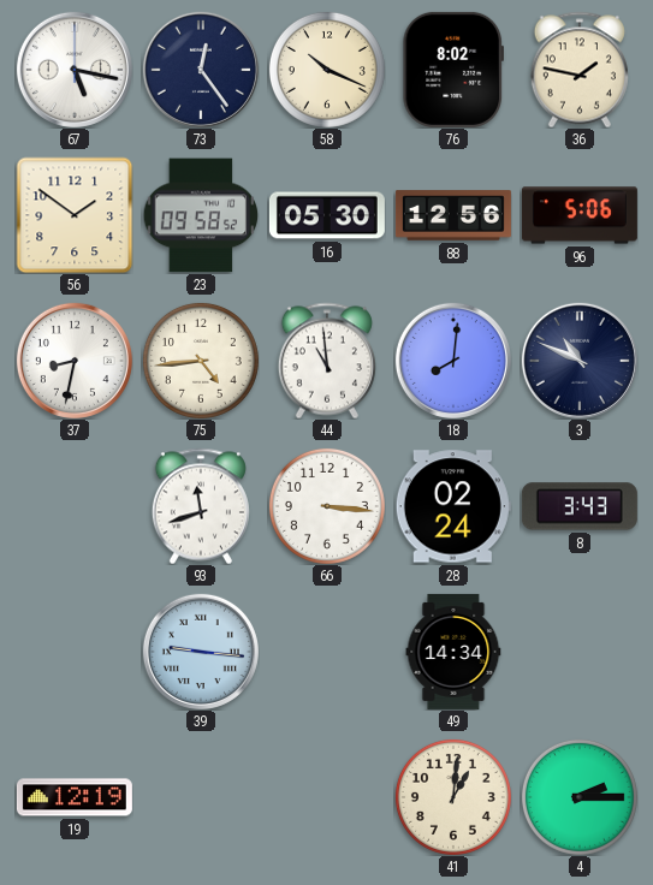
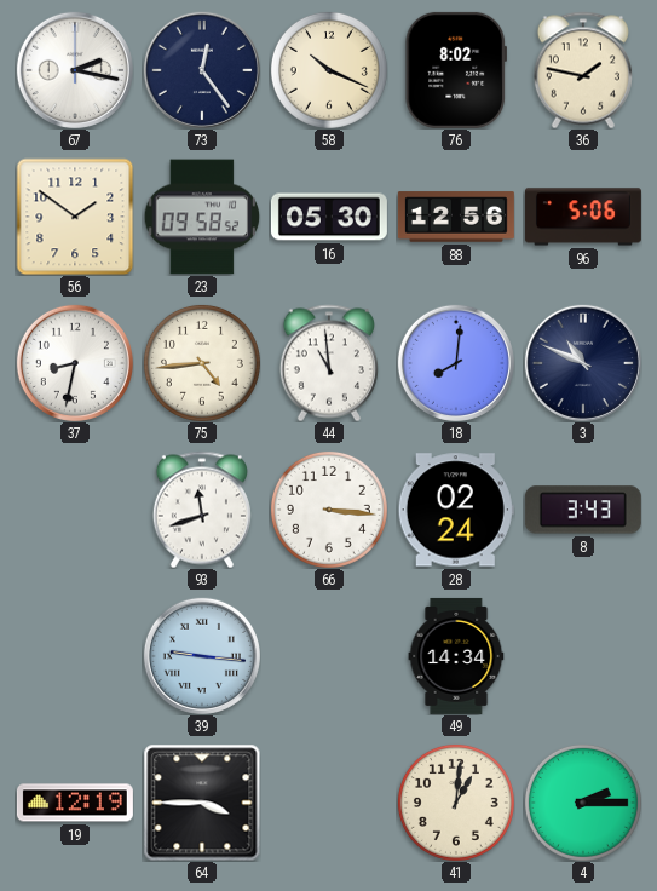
67: 5:17 -> 2:17 (75, 70)
64: none -> 3:45 (202, 803)
